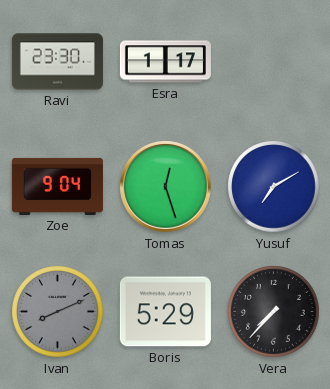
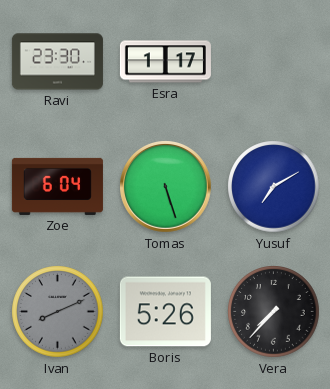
Zoe: 9:04 -> 6:04 (57, 186)
Tomas: 12:27 -> 5:27 (166, 187)
Boris: 5:29 -> 5:26 (165, 312)
